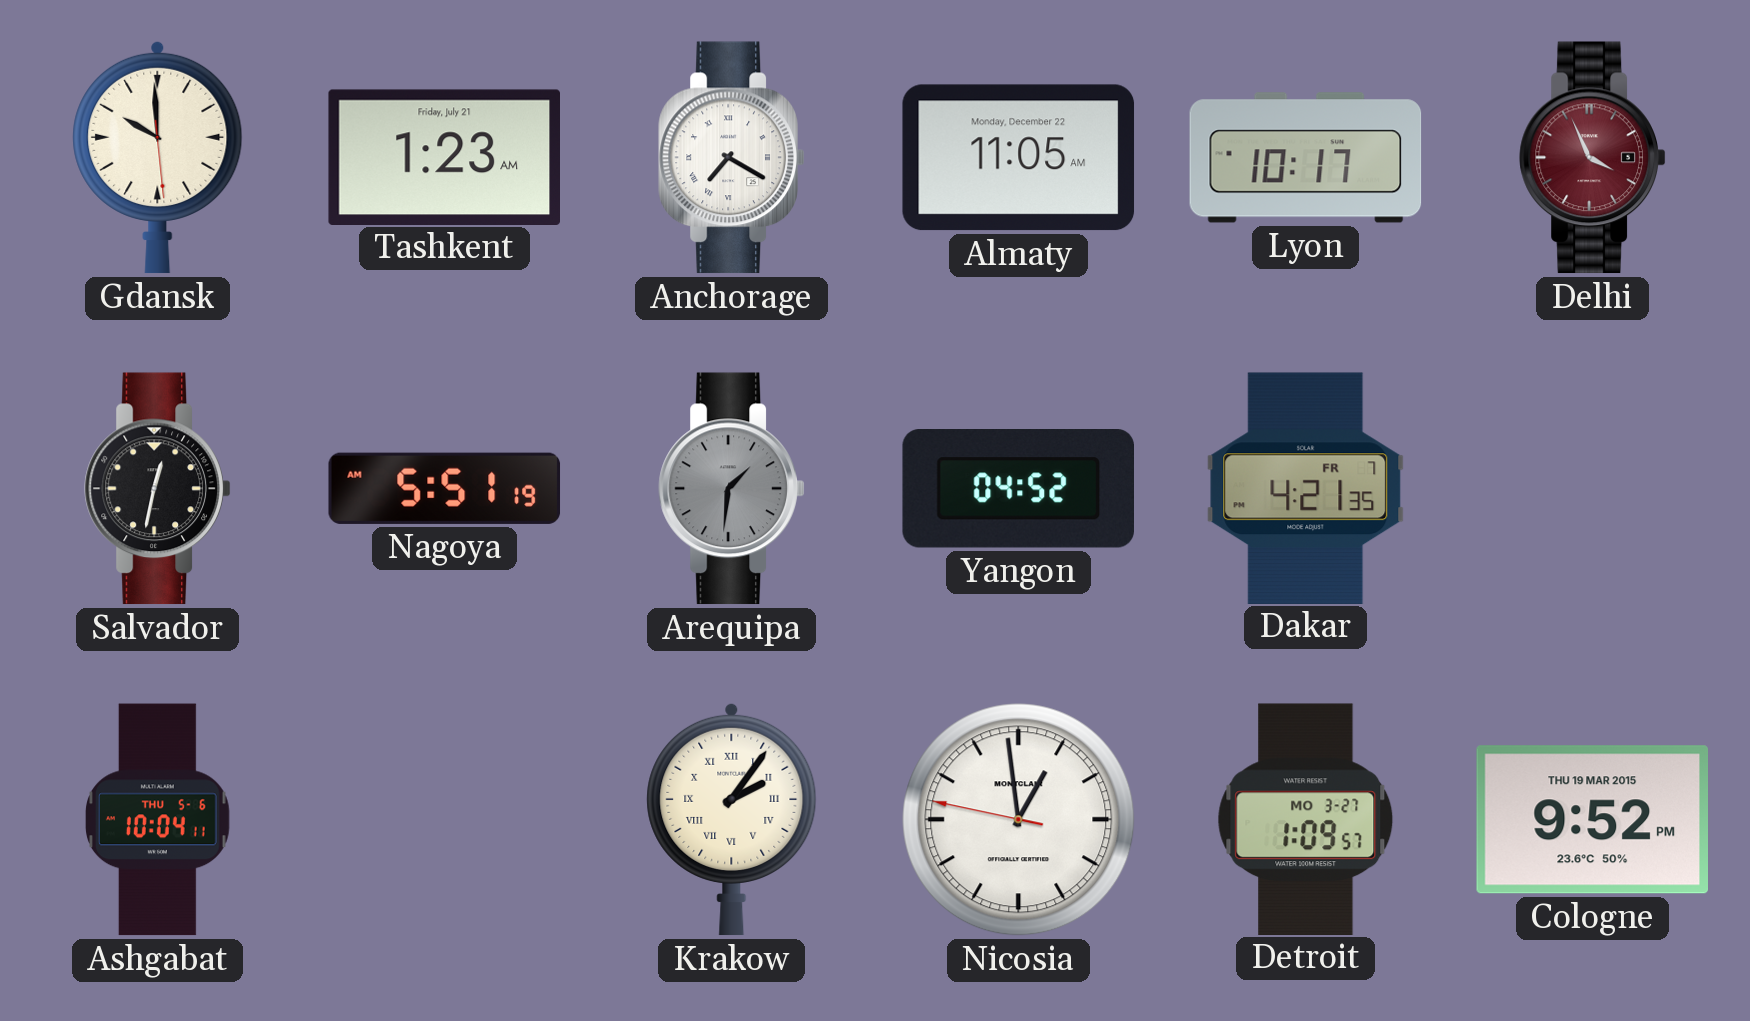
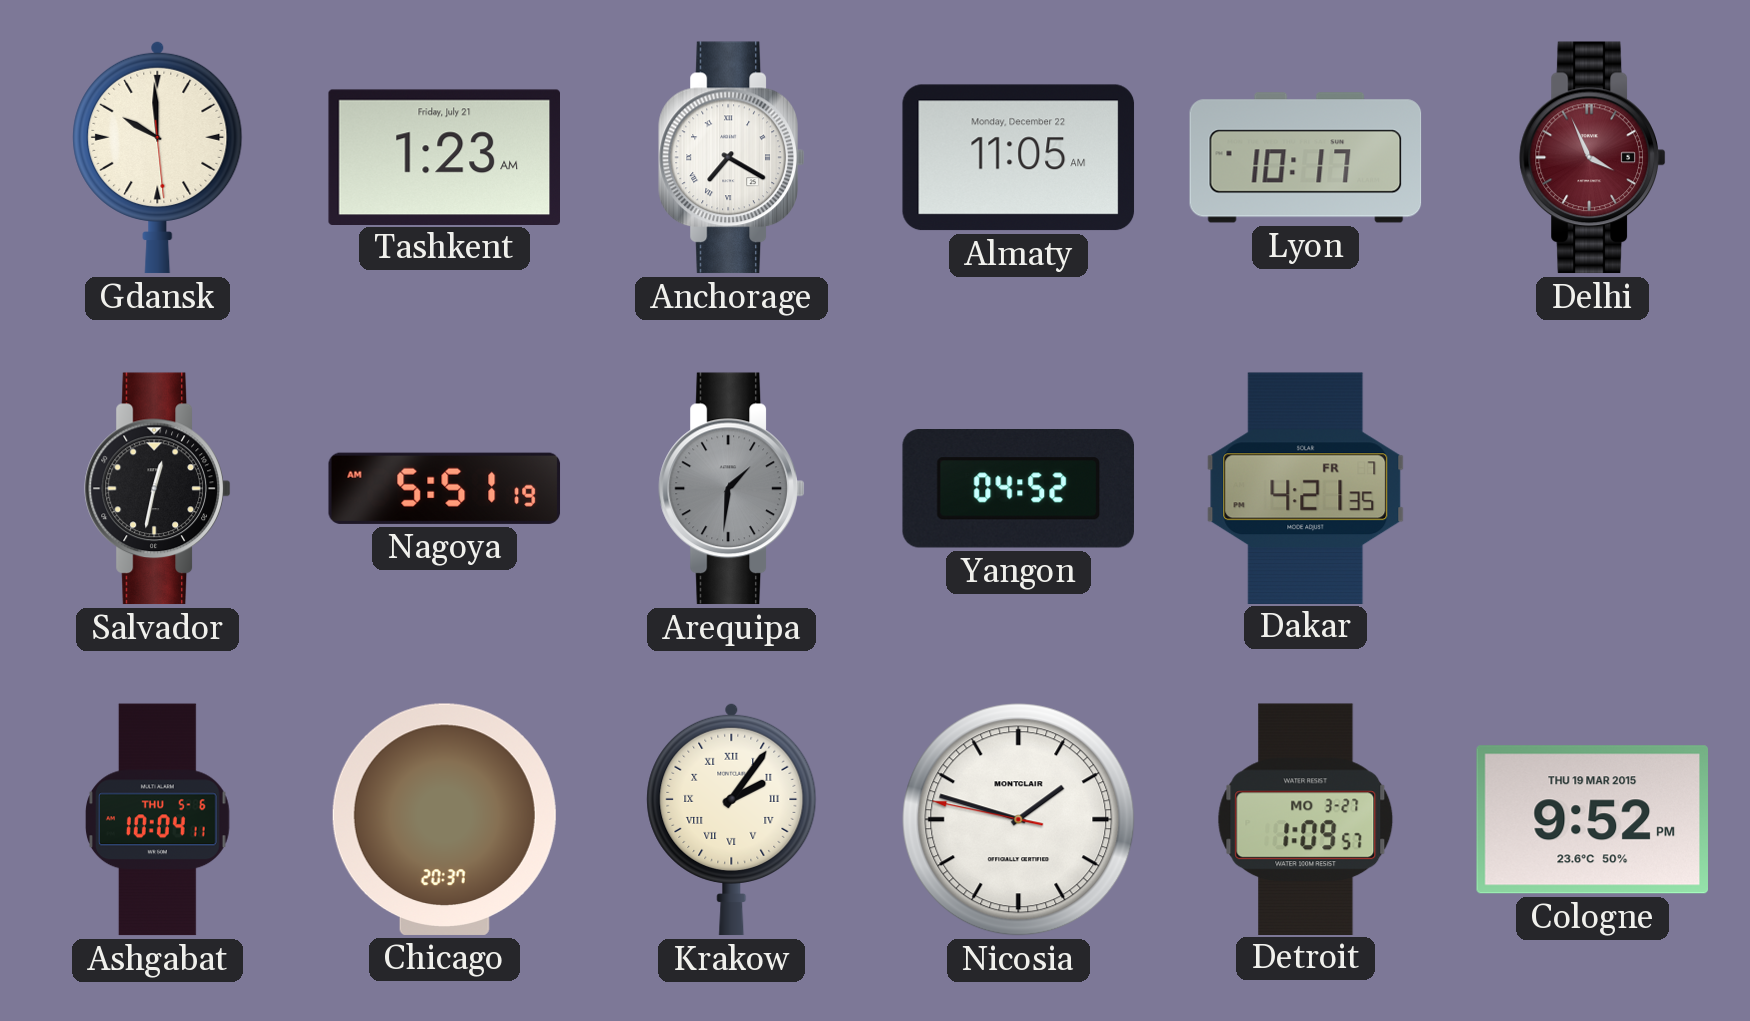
Chicago: none -> 20:37 (444, 819)
Nicosia: 12:58 -> 1:47 (1019, 820)
